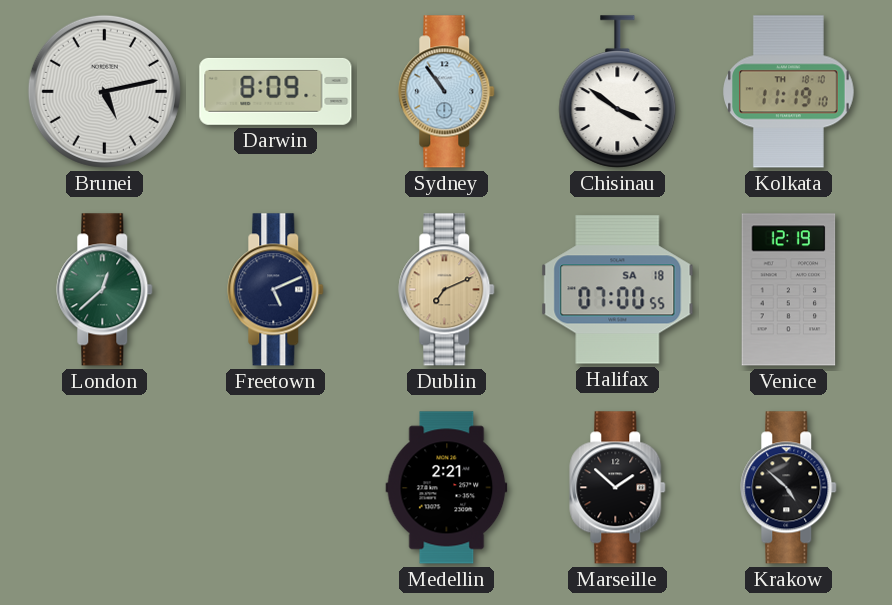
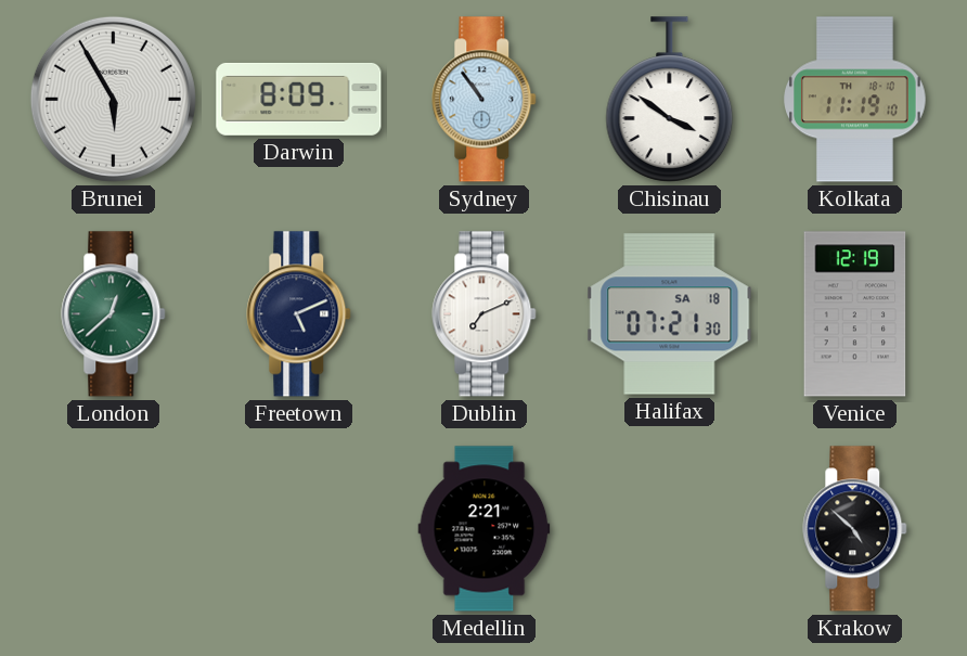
Brunei: 5:13 -> 5:55 (113, 99)
Dublin dial: champagne -> white (485, 314)
Halifax: 07:00 -> 07:21 (670, 314)
Marseille: 1:52 -> none (618, 488)
